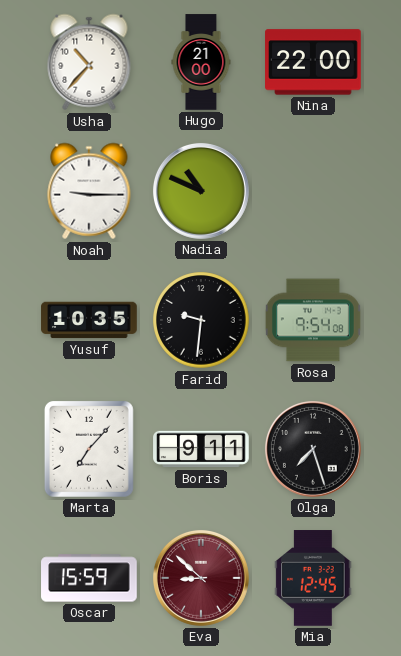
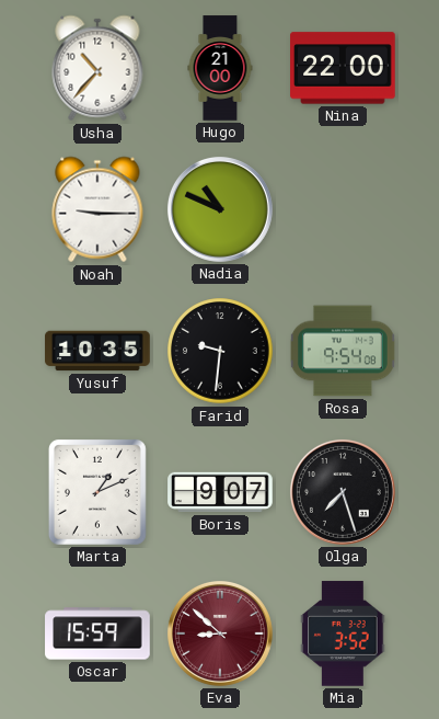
Marta: 7:07 -> 1:11 (97, 492)
Boris: 9:11 -> 9:07 (220, 492)
Mia: 12:45 -> 3:52 (343, 634)
